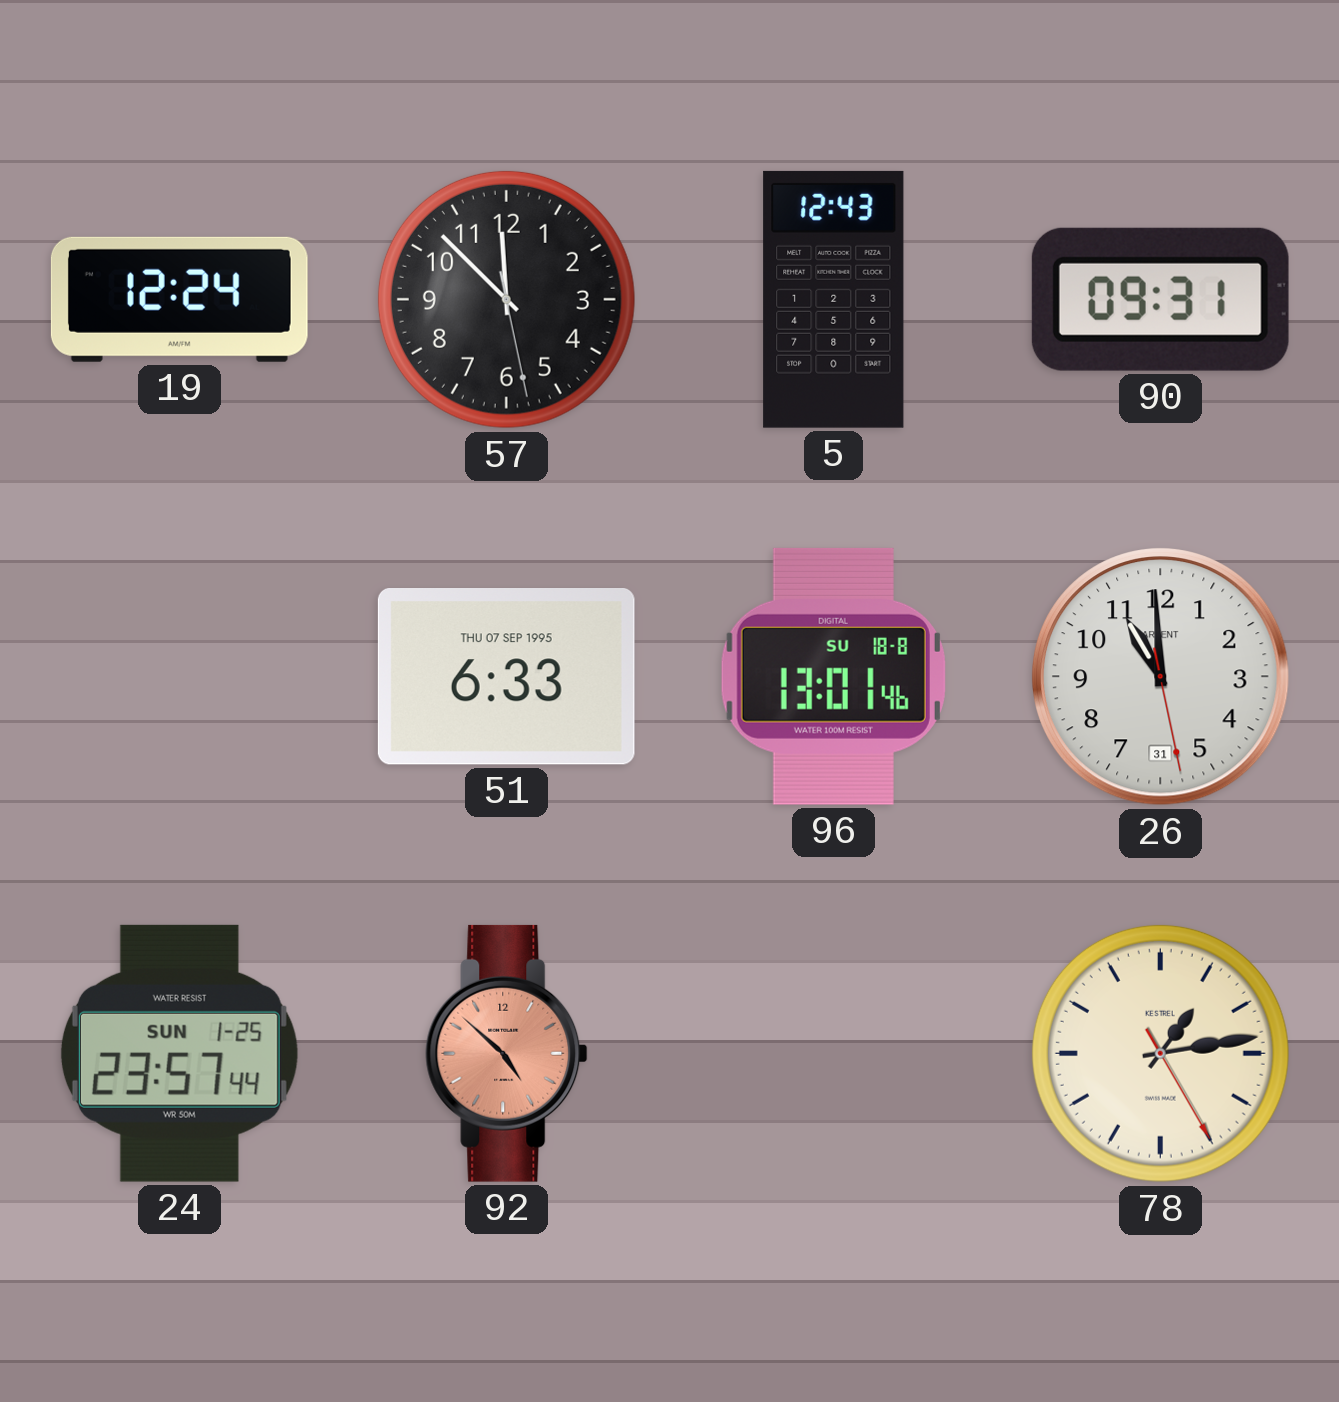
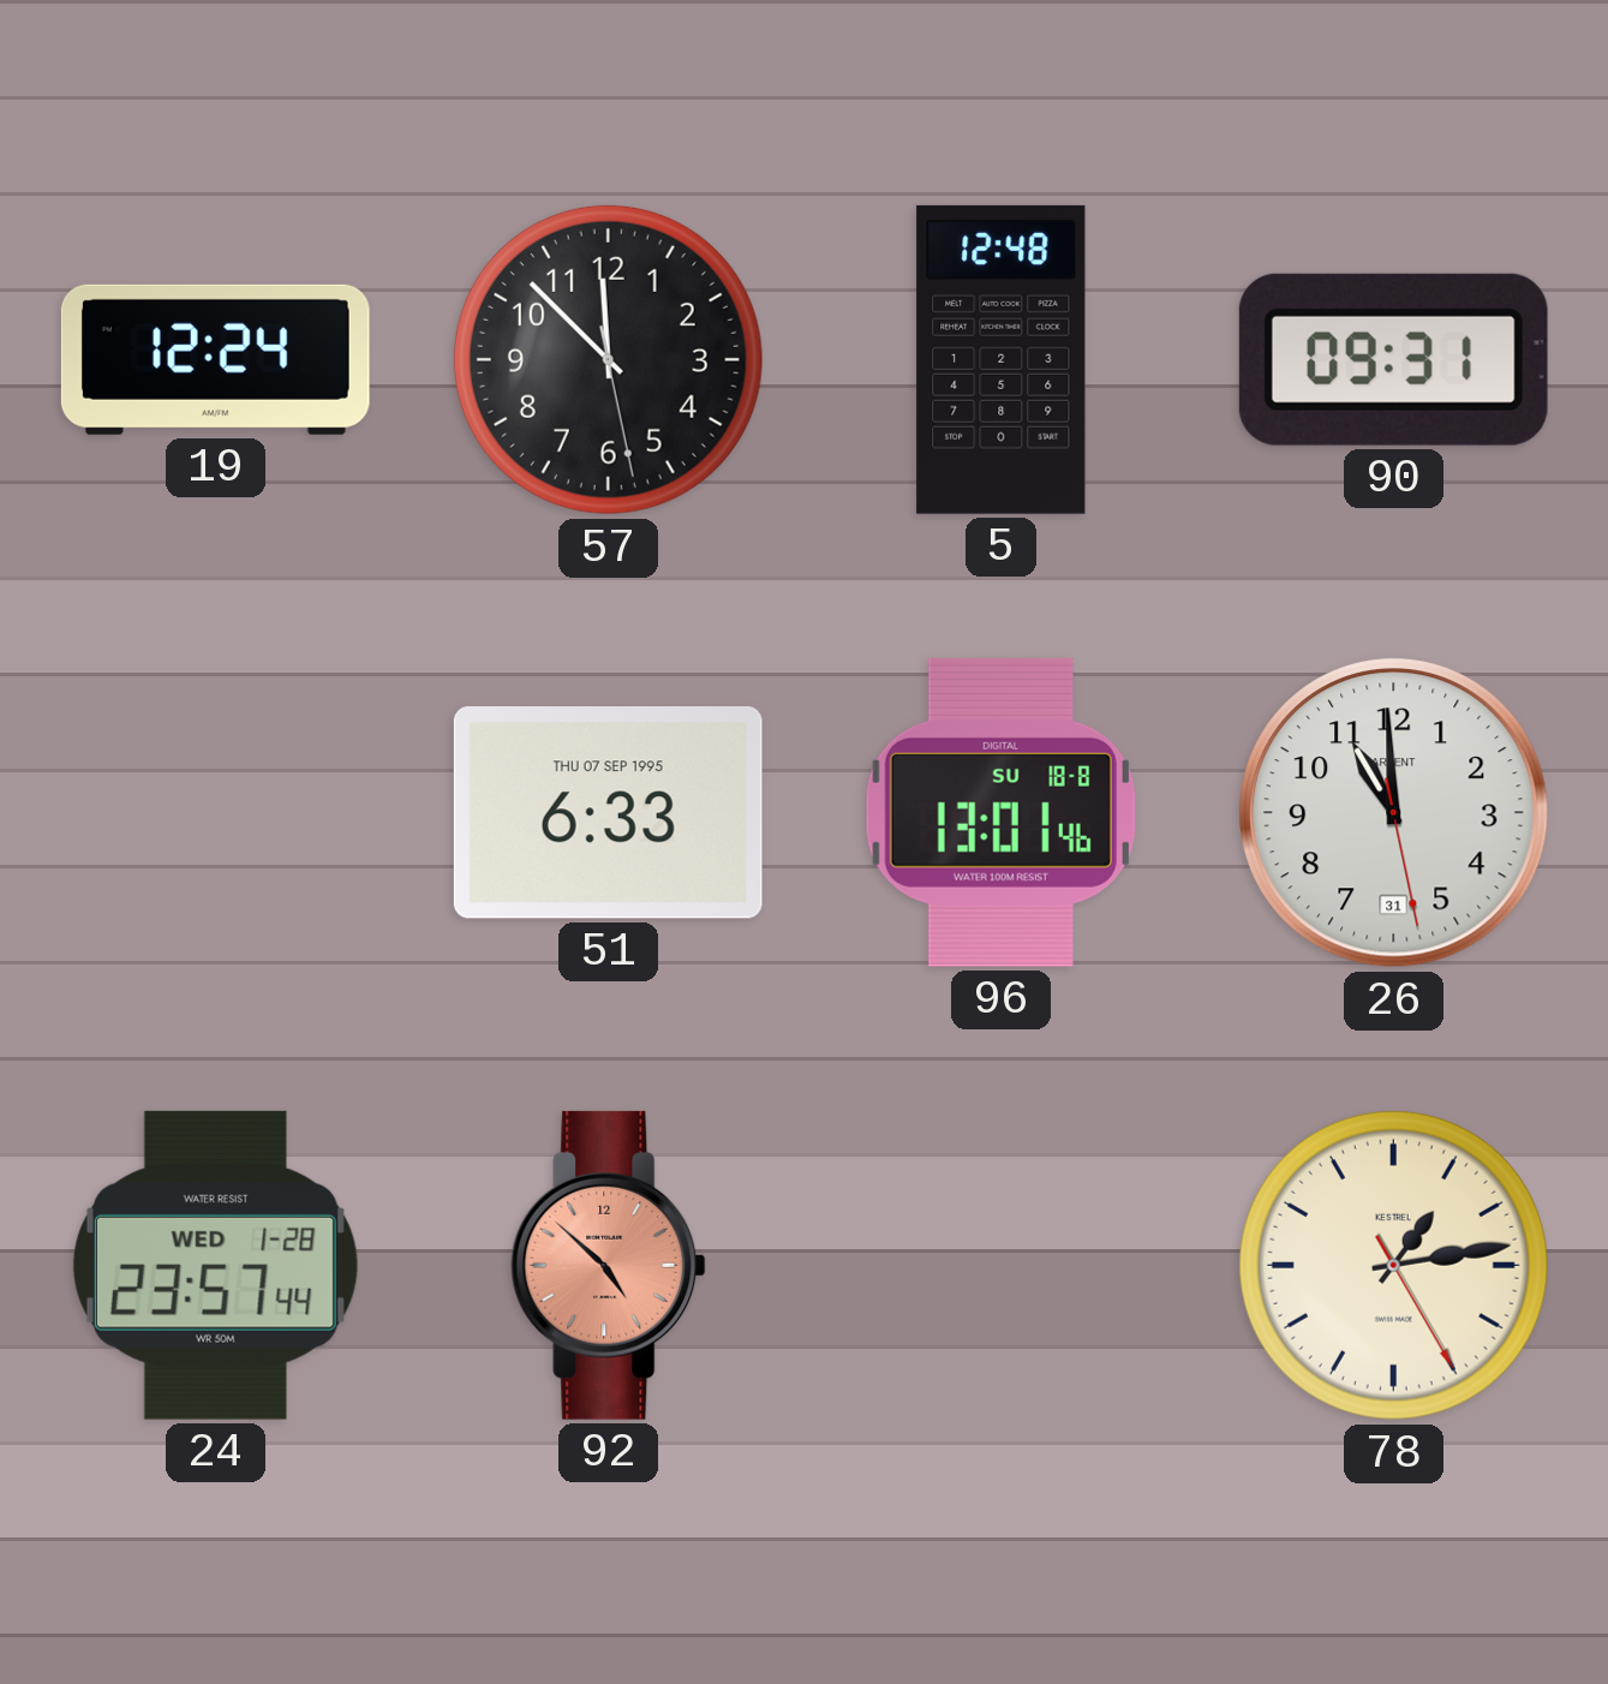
5: 12:43 -> 12:48 (1002, 359)
24 date: SUN 1-25 -> WED 1-28 (215, 1265)
